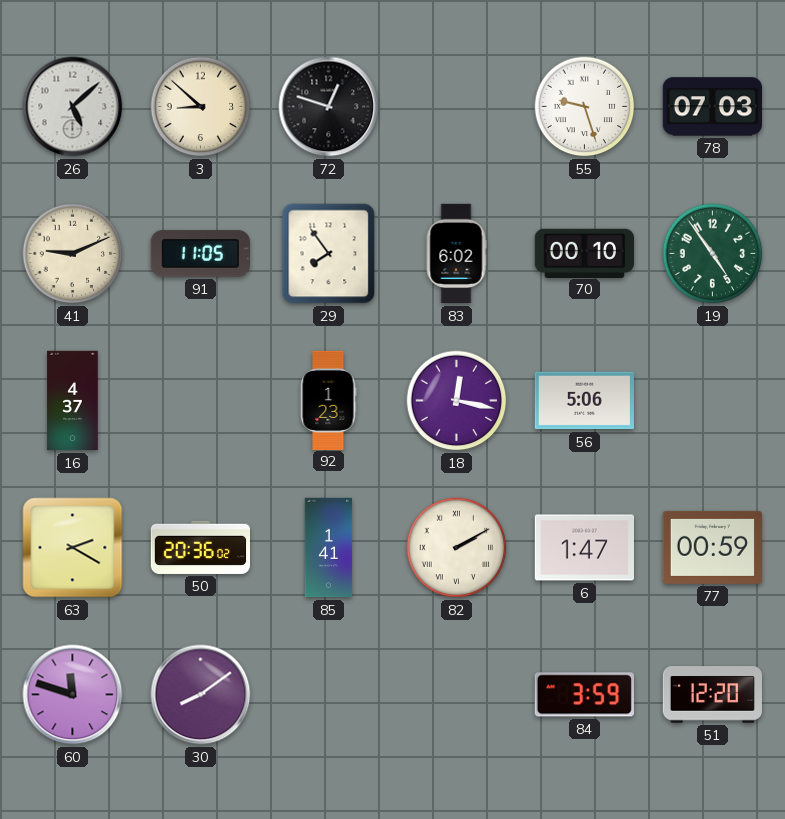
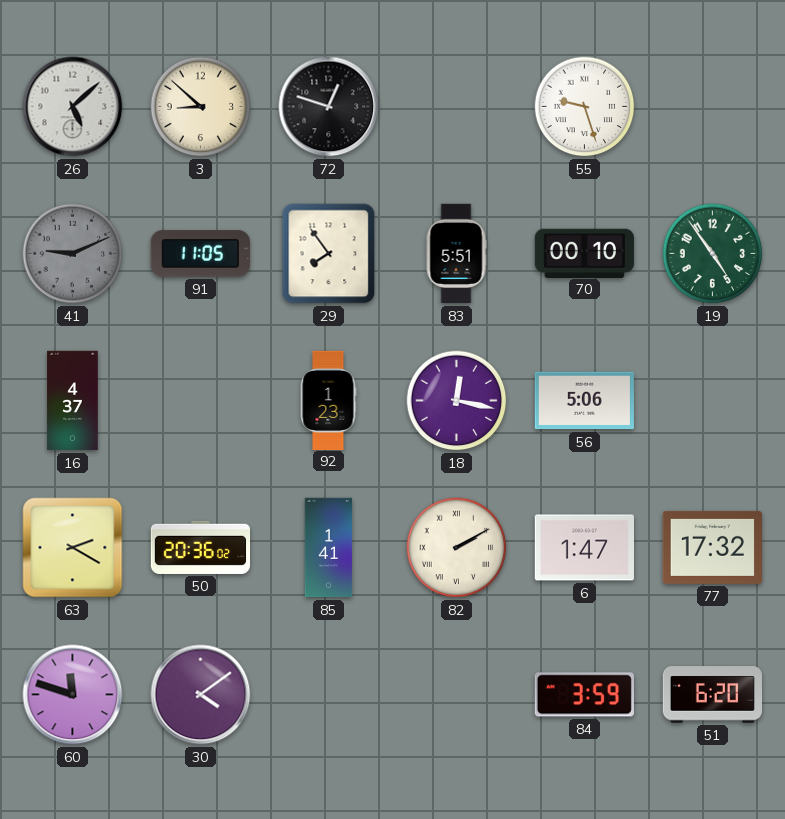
78: 07:03 -> none (712, 107)
41 dial: cream -> grey (73, 254)
83: 6:02 -> 5:51 (456, 254)
77: 00:59 -> 17:32 (712, 547)
30: 8:09 -> 4:09 (201, 695)
51: 12:20 -> 6:20 (712, 695)
